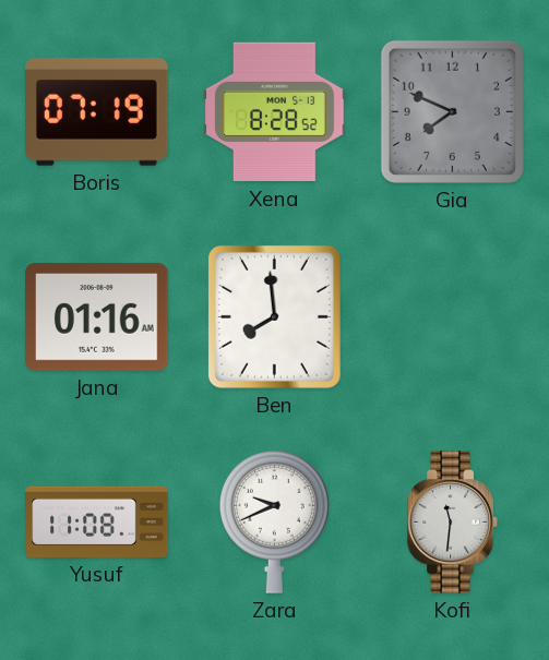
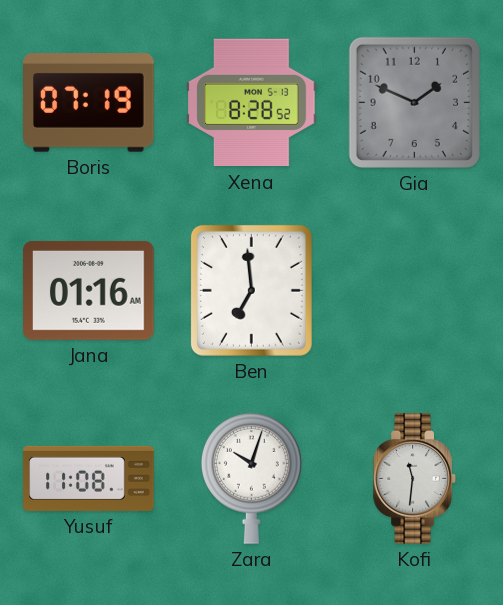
Gia: 7:49 -> 1:49 (414, 102)
Ben: 7:59 -> 6:59 (251, 290)
Zara: 9:41 -> 10:03 (251, 478)
